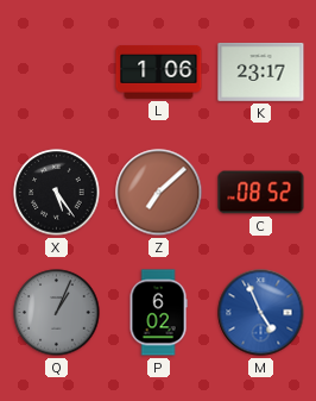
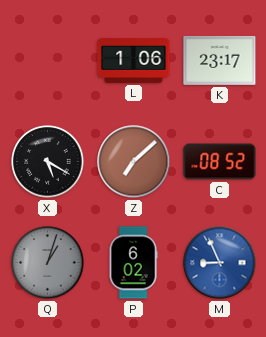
X: 5:24 -> 5:20 (48, 162)
Q: 1:04 -> 1:03 (48, 263)
M: 4:56 -> 8:56 (220, 263)
